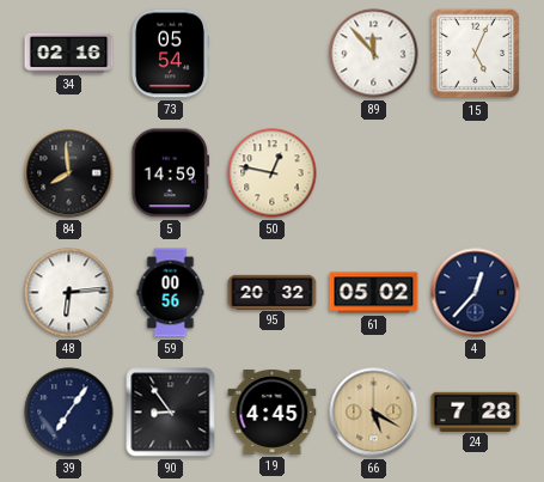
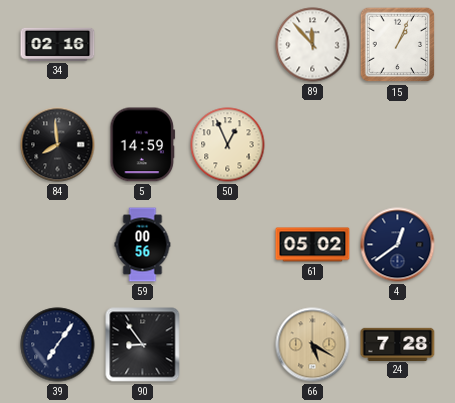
73: 05:54 -> none (170, 54)
15: 5:04 -> 1:04 (398, 45)
50: 12:47 -> 12:56 (228, 145)
48: 6:14 -> none (69, 293)
95: 20:32 -> none (273, 292)
4: 12:37 -> 12:39 (398, 245)
19: 4:45 -> none (273, 411)
